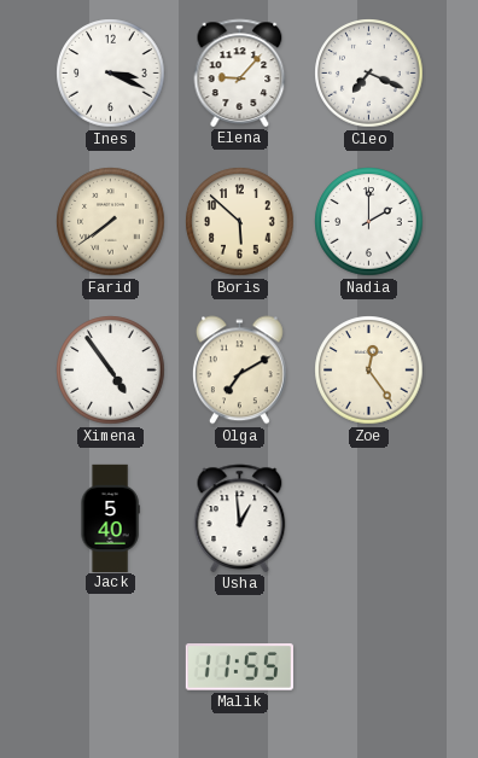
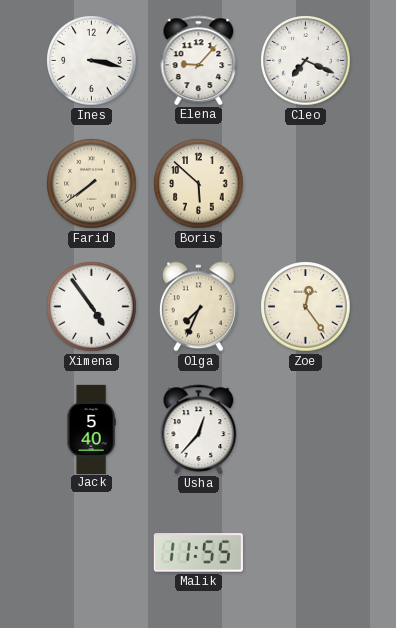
Ines: 3:19 -> 3:17 (92, 61)
Nadia: 2:00 -> none (369, 222)
Olga: 7:10 -> 7:34 (198, 307)
Usha: 12:59 -> 12:37 (199, 429)
